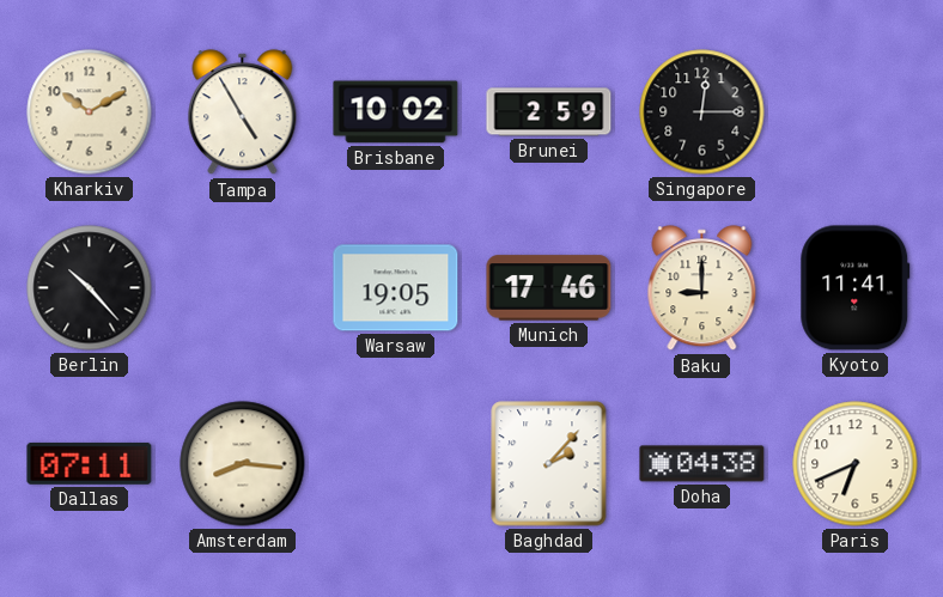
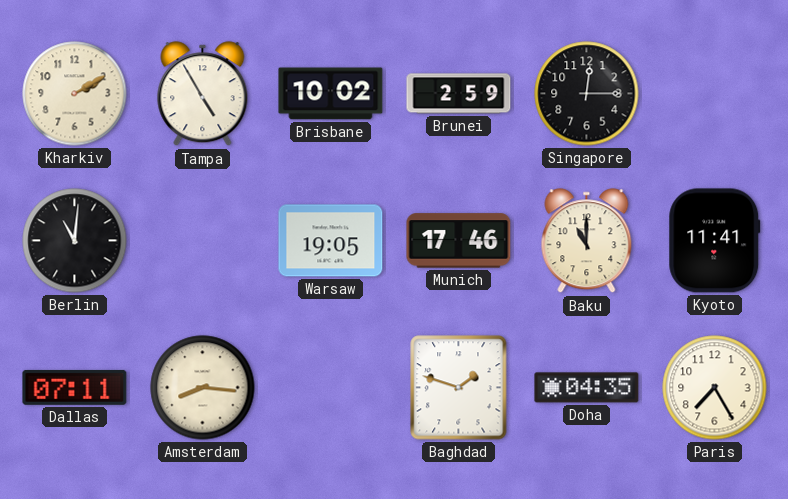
Kharkiv: 10:10 -> 2:10 (75, 94)
Berlin: 10:23 -> 11:01 (75, 241)
Baku: 9:00 -> 11:00 (587, 241)
Baghdad: 2:07 -> 1:48 (459, 388)
Doha: 04:38 -> 04:35 (587, 388)
Paris: 6:41 -> 7:25 (715, 388)
